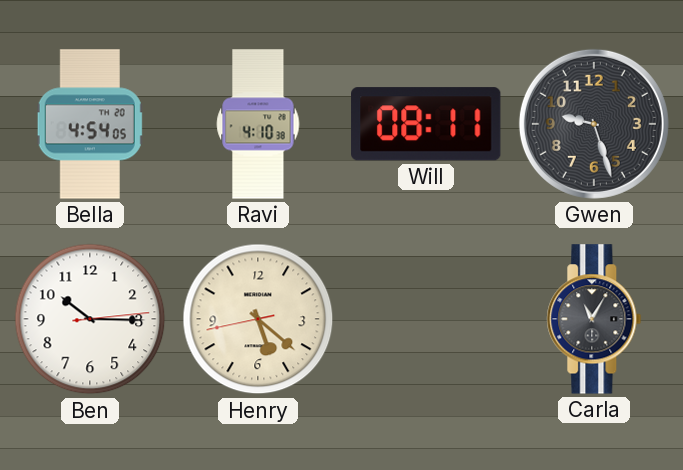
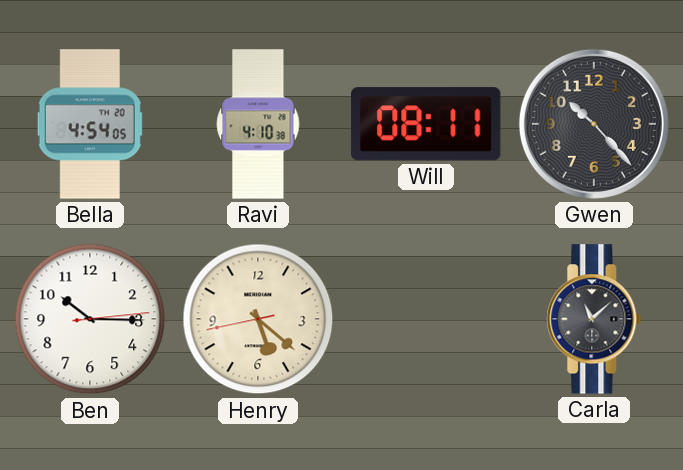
Gwen: 9:27 -> 10:23 (594, 124)
Carla: 11:05 -> 11:08 (594, 319)
